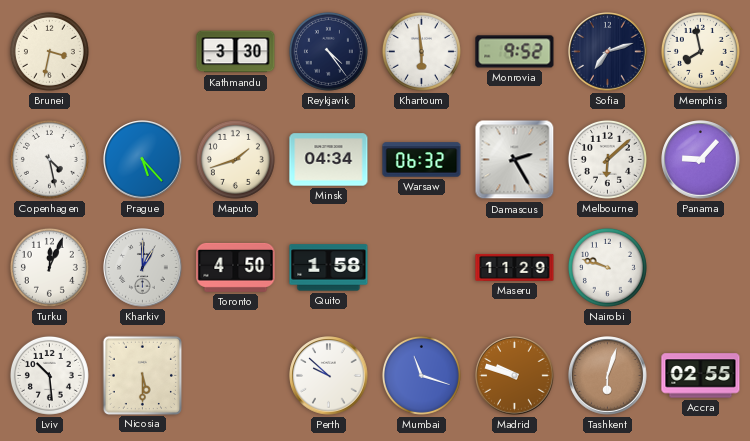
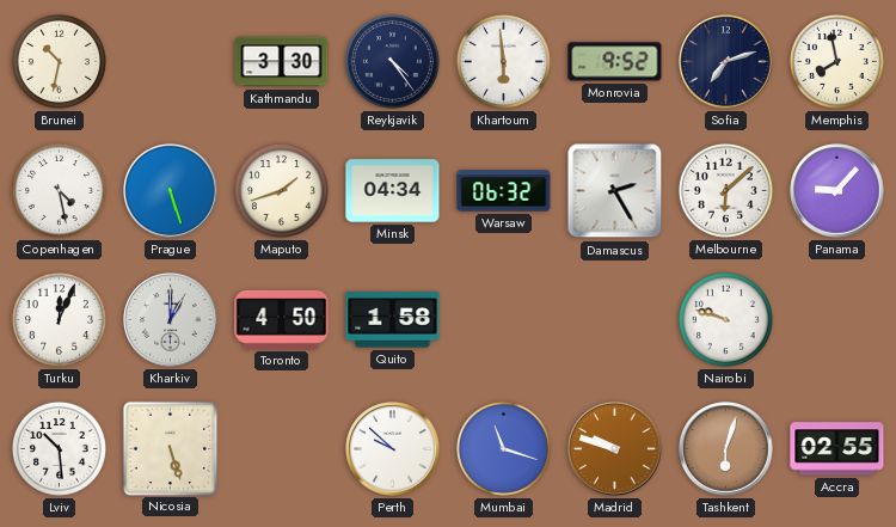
Brunei: 3:32 -> 10:32 (59, 61)
Prague: 5:23 -> 5:27 (171, 191)
Maseru: 11:29 -> none (515, 267)
Nicosia: 5:30 -> 5:27 (170, 448)
